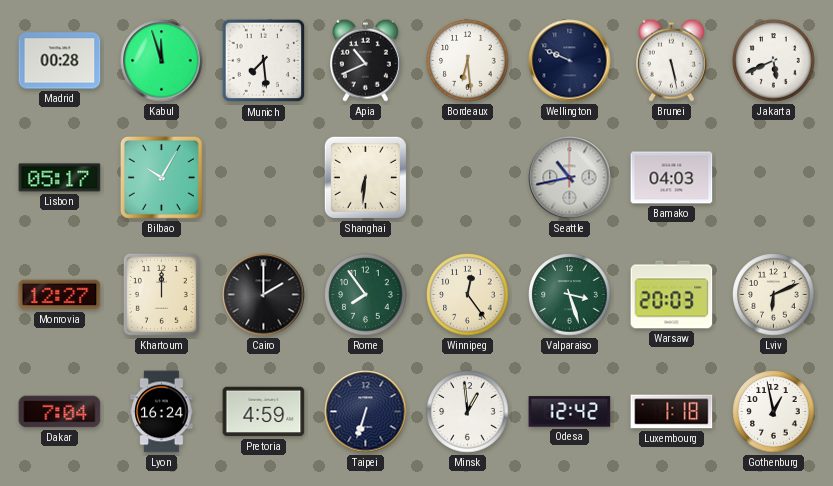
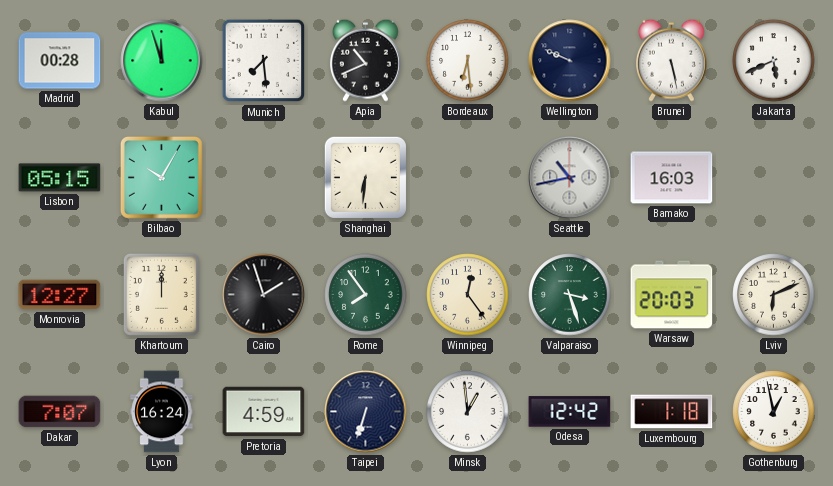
Lisbon: 05:17 -> 05:15 (60, 178)
Bamako: 04:03 -> 16:03 (672, 178)
Cairo: 2:00 -> 1:57 (264, 295)
Dakar: 7:04 -> 7:07 (60, 412)
